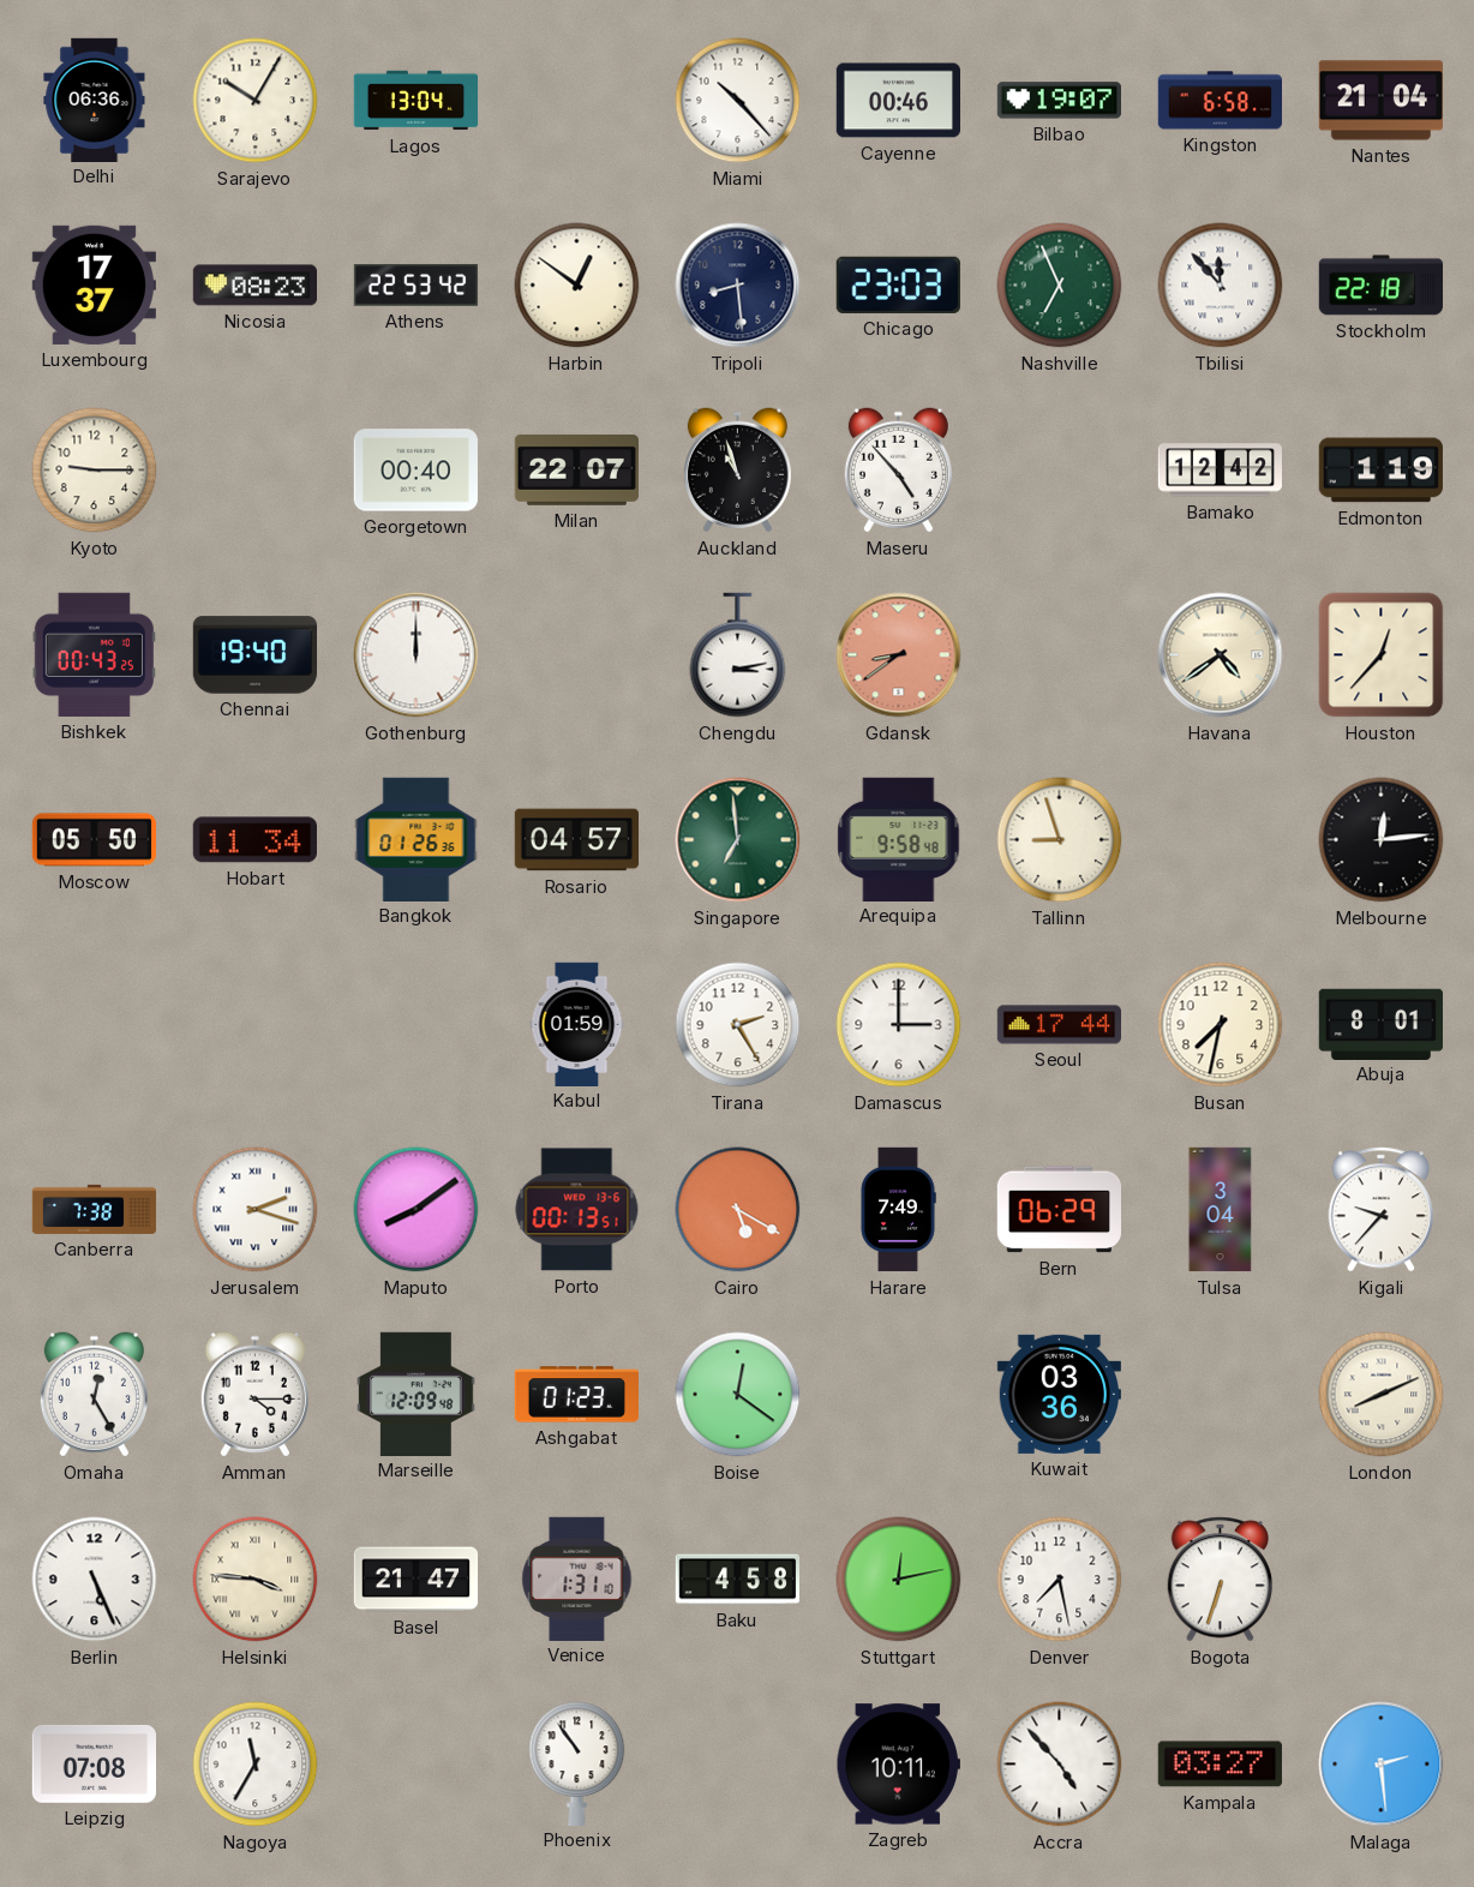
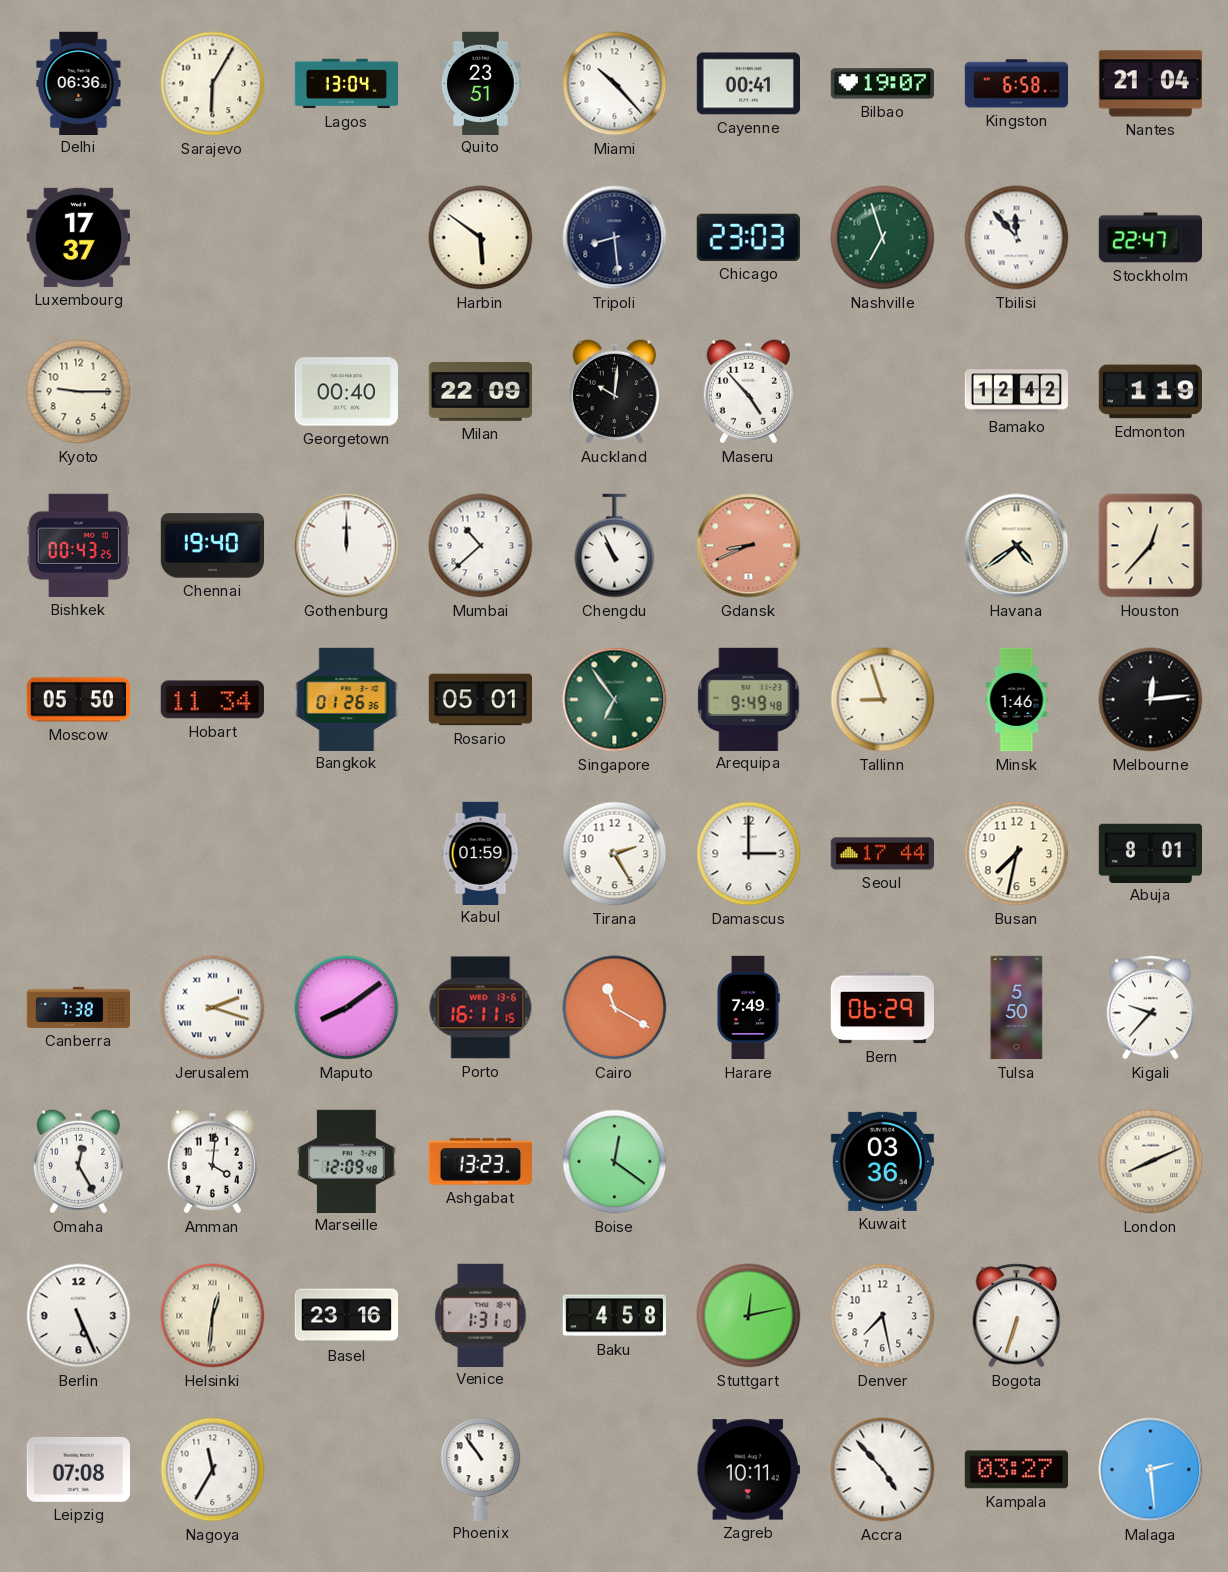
Sarajevo: 10:05 -> 6:05 (213, 84)
Quito: none -> 23:51 (481, 83)
Cayenne: 00:46 -> 00:41 (748, 84)
Nicosia: 08:23 -> none (254, 286)
Athens: 22:53 -> none (417, 286)
Harbin: 12:51 -> 5:51 (481, 238)
Nashville: 6:56 -> 6:57 (883, 238)
Stockholm: 22:18 -> 22:47 (1150, 238)
Milan: 22:07 -> 22:09 (480, 391)
Auckland: 10:57 -> 10:01 (614, 392)
Mumbai: none -> 10:38 (481, 546)
Chengdu: 3:13 -> 10:56 (615, 546)
Gdansk: 8:39 -> 8:41 (749, 546)
Rosario: 04:57 -> 05:01 (481, 700)
Singapore: 6:59 -> 6:54 (615, 700)
Arequipa: 9:58 -> 9:49 (749, 699)
Minsk: none -> 1:46 (1017, 700)
Porto: 00:13 -> 16:11 (481, 1008)
Cairo: 5:20 -> 11:20 (615, 1008)
Tulsa: 3:04 -> 5:50 (1017, 1008)
Amman: 4:15 -> 4:01 (212, 1162)
Ashgabat: 01:23 -> 13:23 (480, 1162)
Helsinki: 3:46 -> 12:31 (213, 1316)
Basel: 21:47 -> 23:16 (347, 1316)
